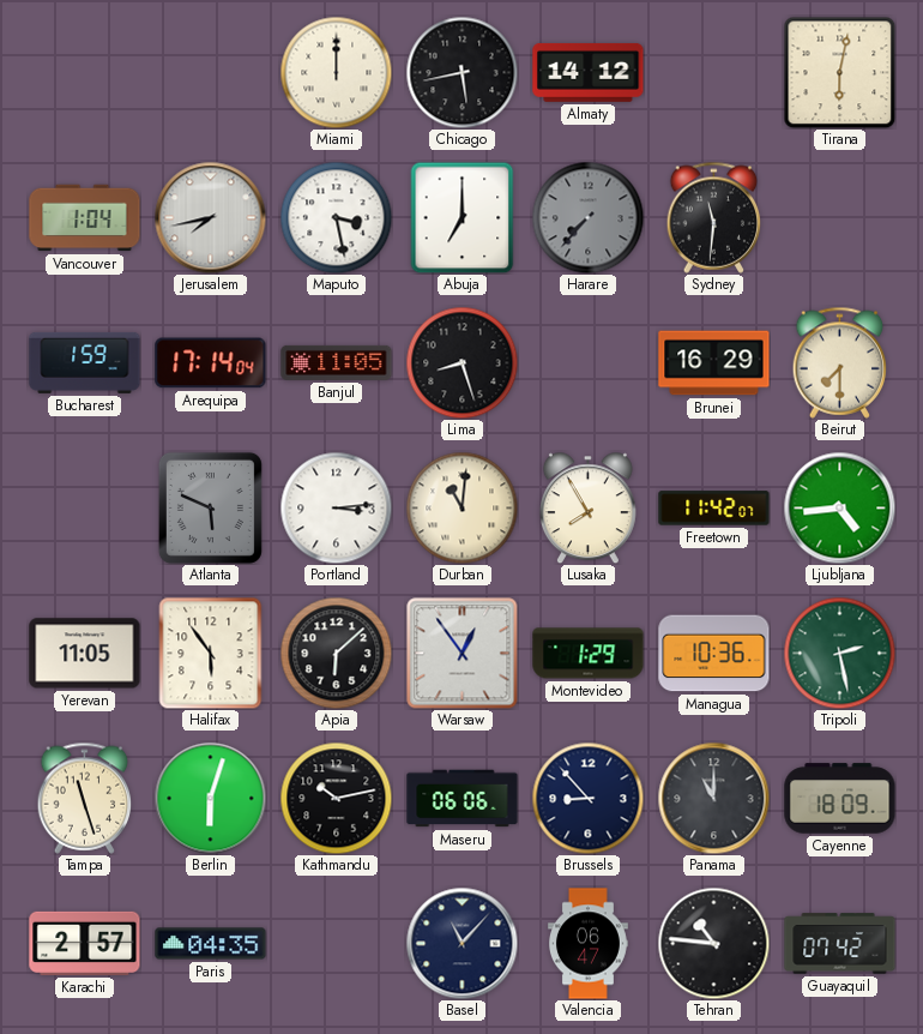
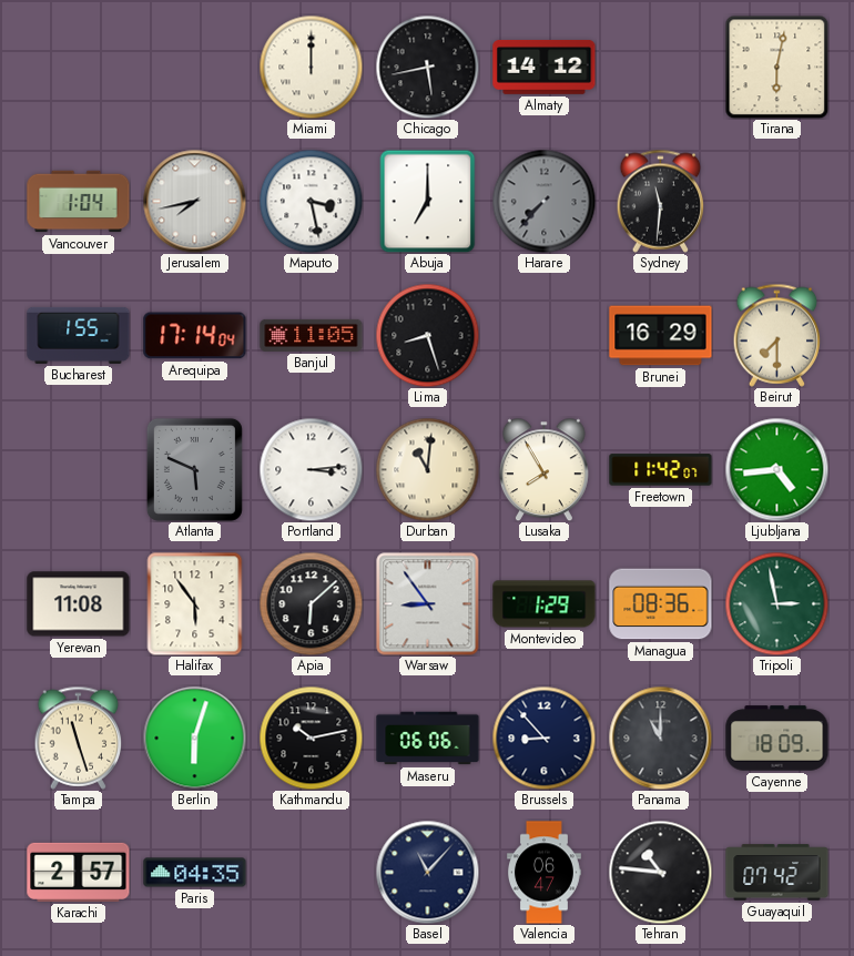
Bucharest: 1:59 -> 1:55 (79, 335)
Yerevan: 11:05 -> 11:08 (79, 604)
Warsaw: 12:54 -> 8:54 (427, 603)
Managua: 10:36 -> 08:36 (661, 604)
Tripoli: 2:28 -> 2:58 (776, 603)
